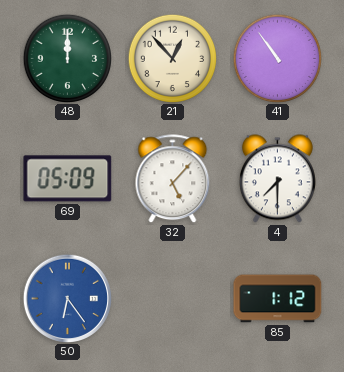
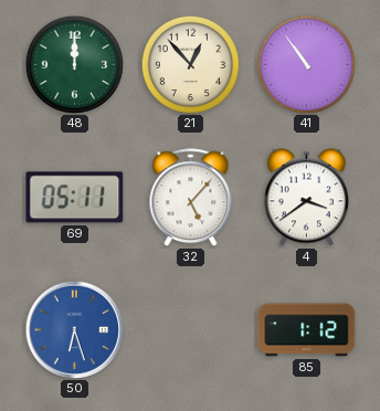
69: 05:09 -> 05:11 (75, 198)
4: 7:30 -> 3:39 (306, 198)
50: 6:24 -> 6:27 (74, 329)
